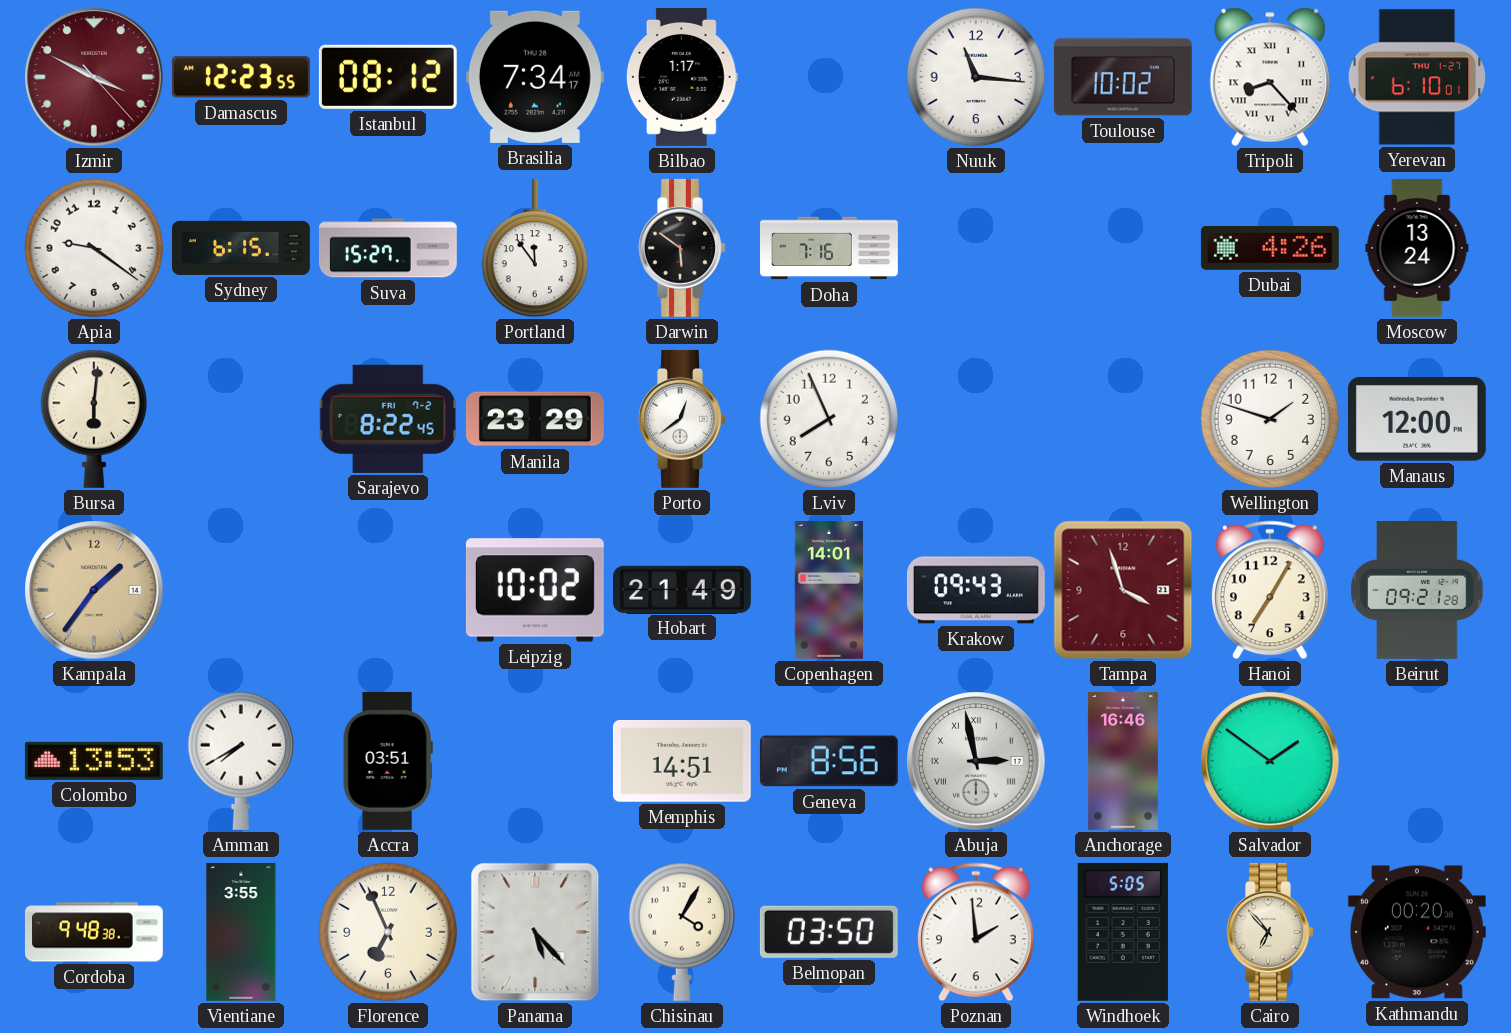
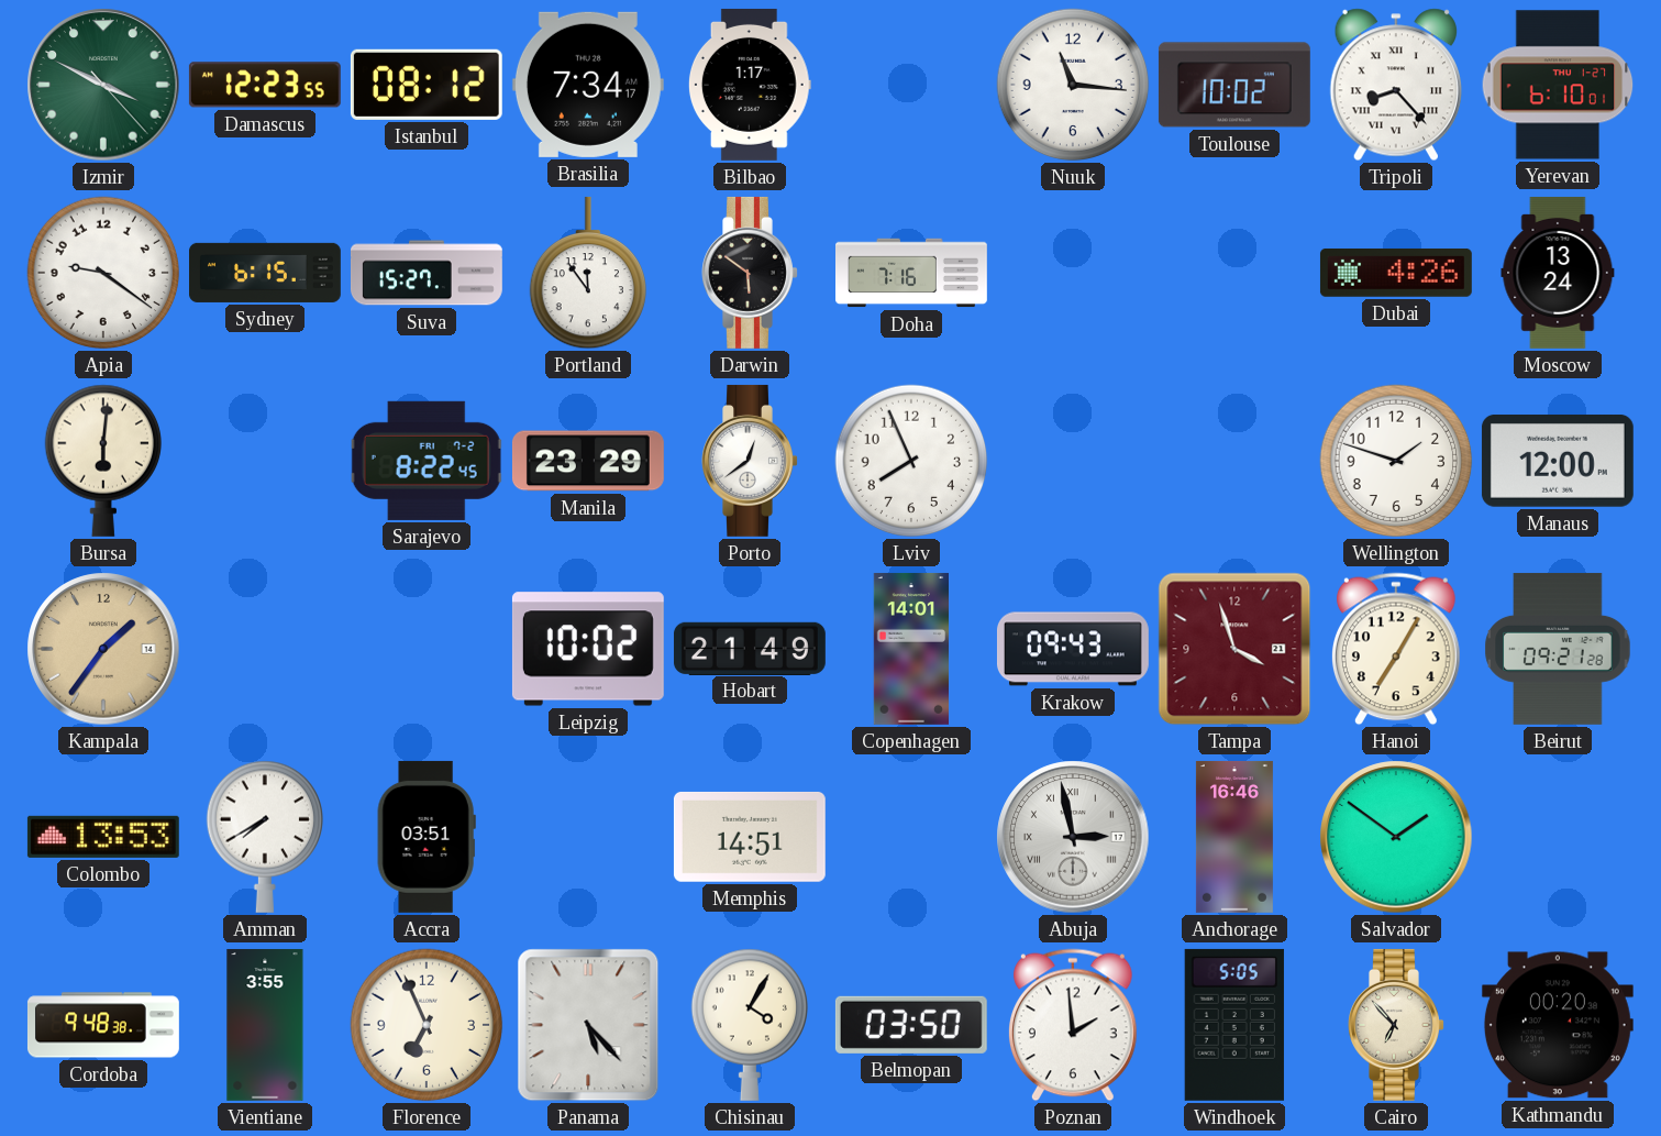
Izmir dial: burgundy -> green (103, 85)
Geneva: 8:56 -> none (829, 761)
